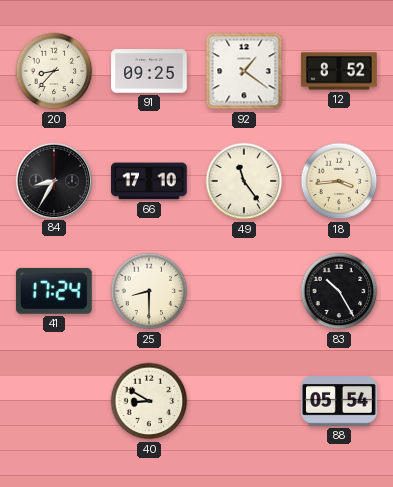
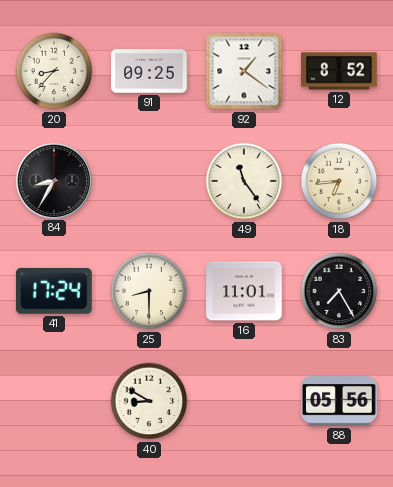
66: 17:10 -> none (149, 181)
18: 3:44 -> 6:44 (339, 181)
16: none -> 11:01 (244, 291)
83: 10:25 -> 7:25 (339, 291)
88: 05:54 -> 05:56 (339, 402)
